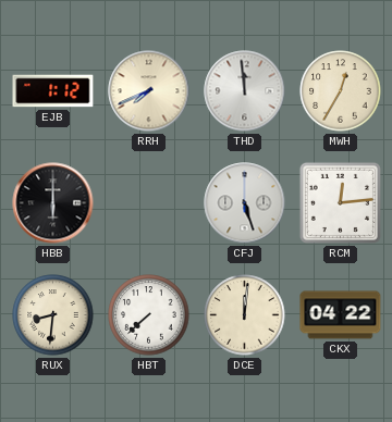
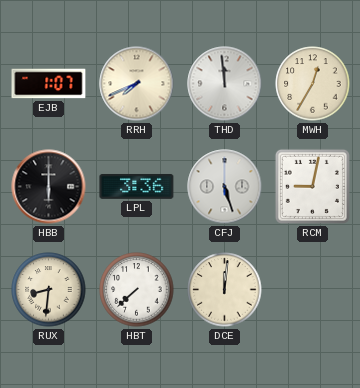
EJB: 1:12 -> 1:07 (49, 84)
LPL: none -> 3:36 (137, 186)
RCM: 12:14 -> 9:02 (312, 186)
CKX: 04:22 -> none (341, 315)
